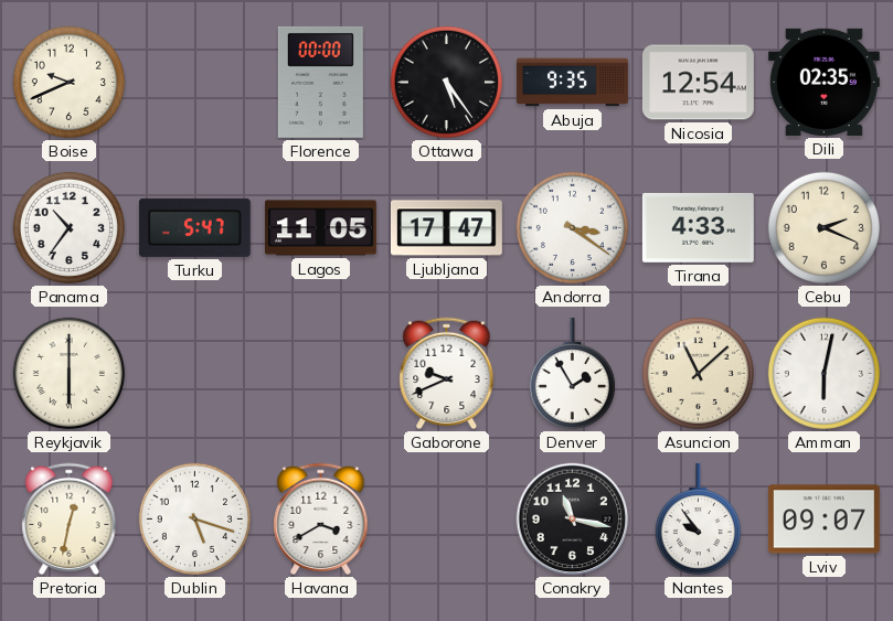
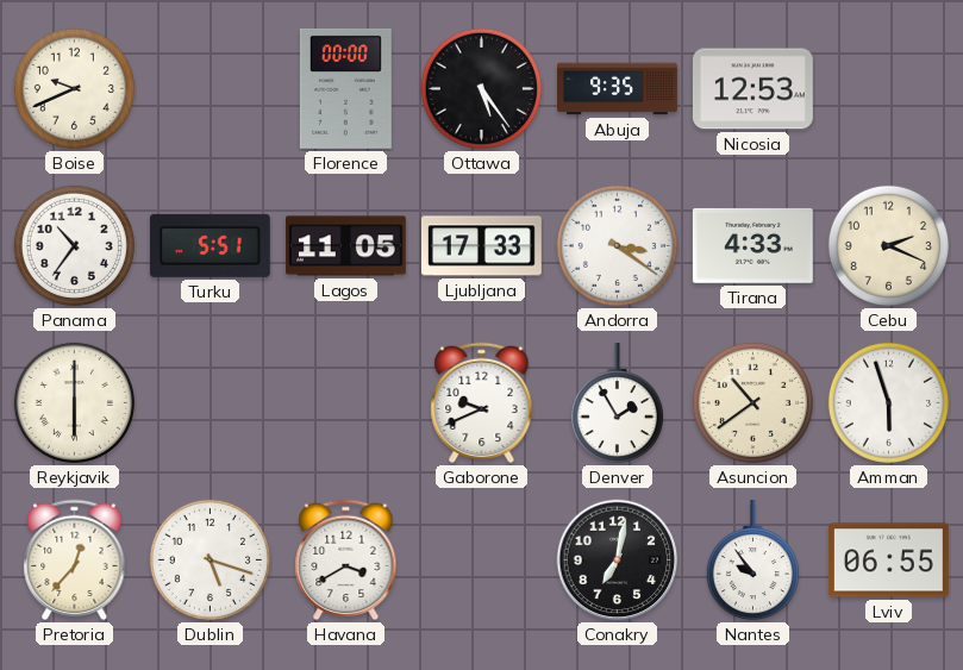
Nicosia: 12:54 -> 12:53 (752, 89)
Dili: 02:35 -> none (823, 82)
Turku: 5:47 -> 5:51 (210, 245)
Ljubljana: 17:47 -> 17:33 (481, 246)
Asuncion: 11:08 -> 10:39 (752, 402)
Amman: 6:02 -> 5:57 (888, 402)
Pretoria: 12:32 -> 12:37 (75, 561)
Conakry: 11:17 -> 7:02 (618, 561)
Lviv: 09:07 -> 06:55 (888, 561)
